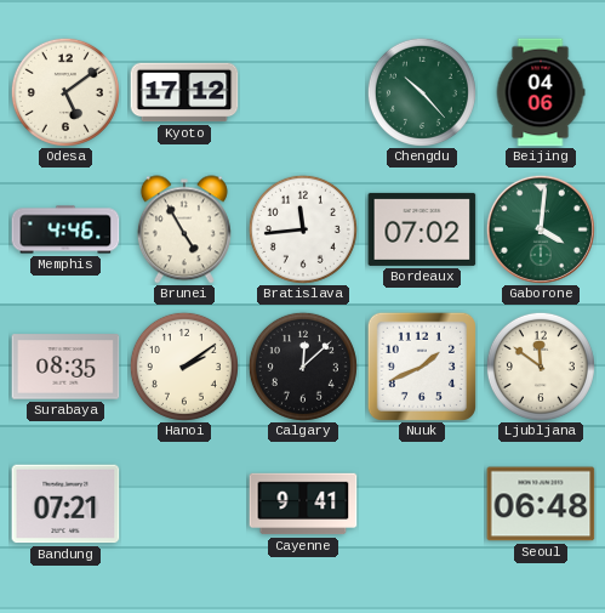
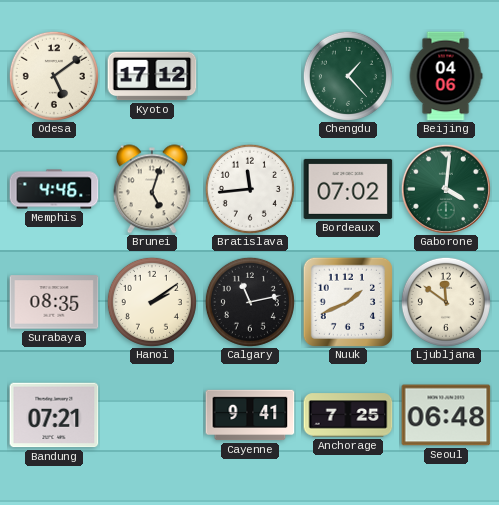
Chengdu: 10:23 -> 1:23 (348, 76)
Brunei: 4:55 -> 5:03 (152, 189)
Calgary: 12:08 -> 11:13 (250, 302)
Anchorage: none -> 7:25 (348, 415)
